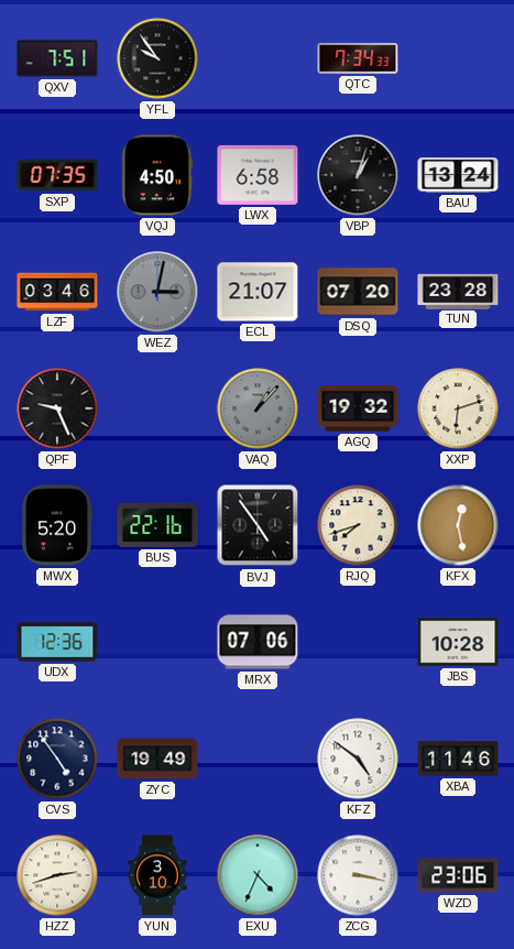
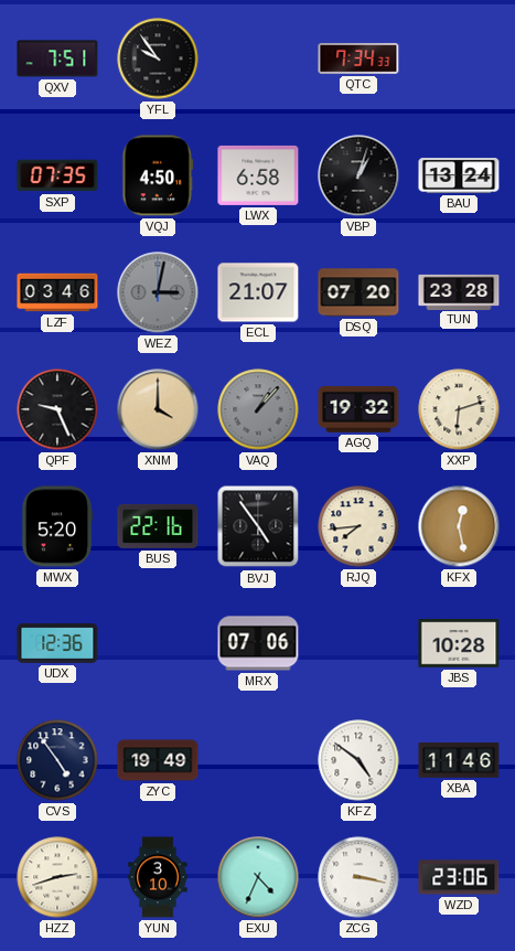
XNM: none -> 4:00 (158, 409)
RJQ: 7:42 -> 7:44 (358, 526)
